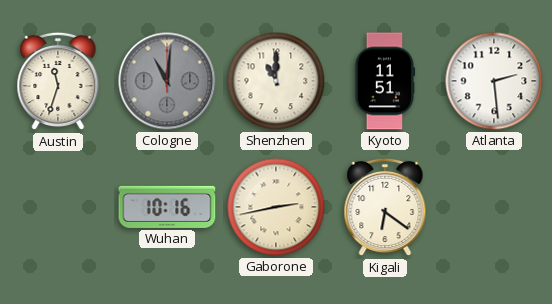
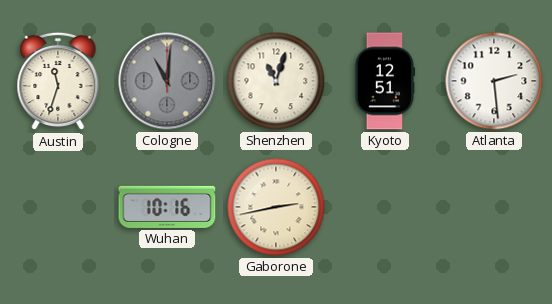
Shenzhen: 11:00 -> 11:03 (276, 81)
Kyoto: 11:51 -> 12:51 (385, 81)
Kigali: 6:21 -> none (385, 207)
